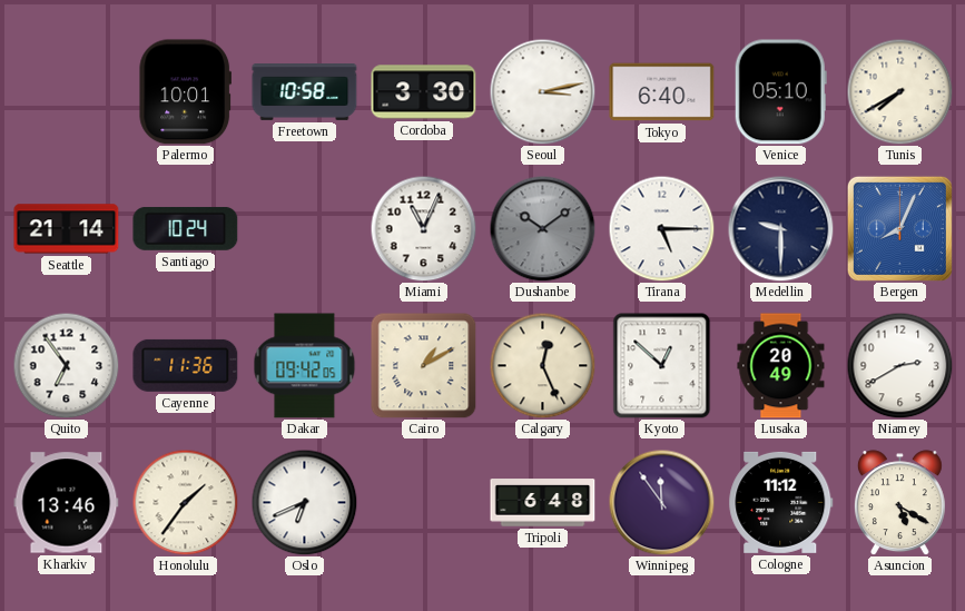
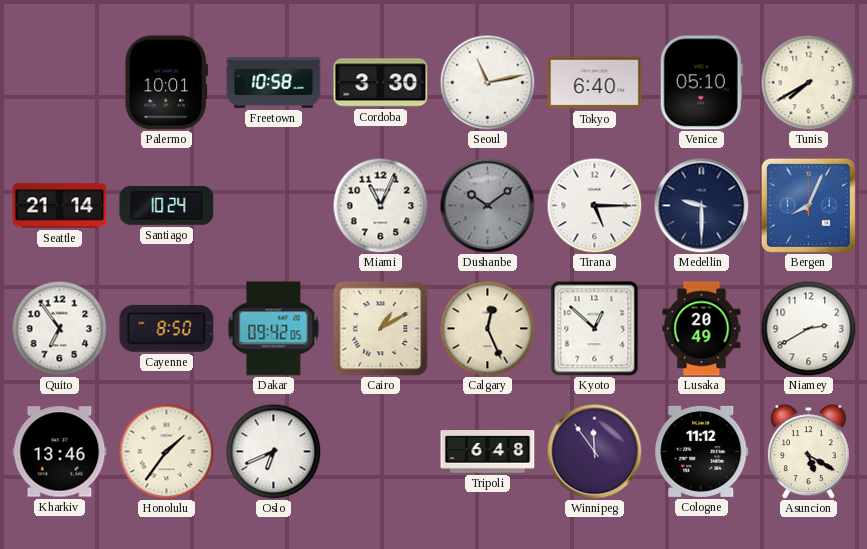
Seoul: 3:13 -> 11:13 (487, 82)
Cayenne: 11:36 -> 8:50 (167, 328)
